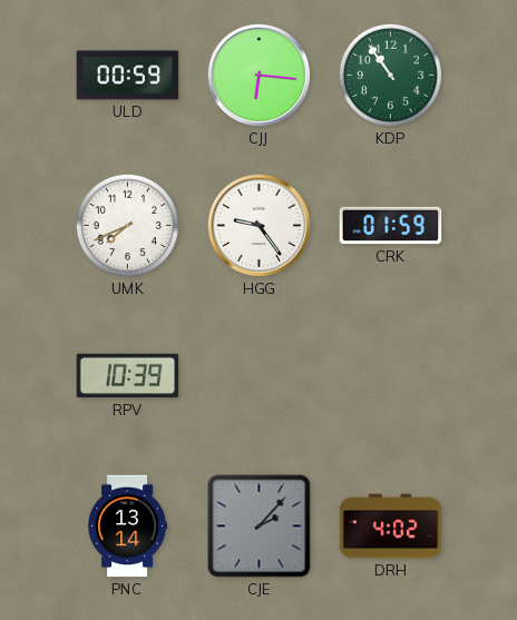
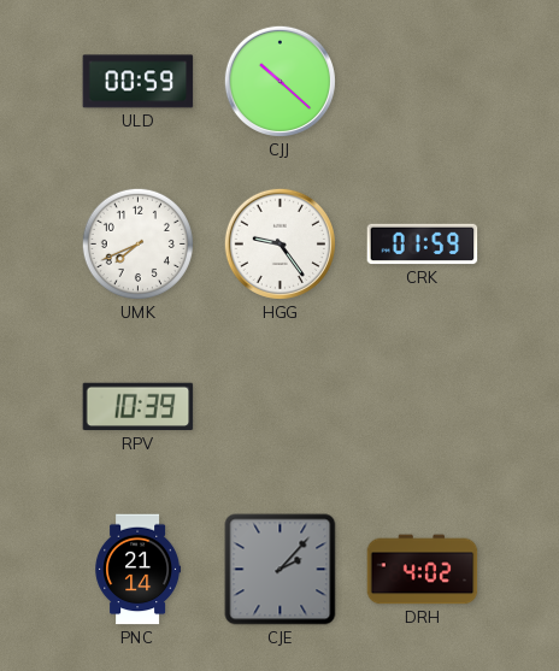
CJJ: 6:16 -> 10:22 (279, 81)
KDP: 10:54 -> none (390, 75)
PNC: 13:14 -> 21:14 (139, 570)
